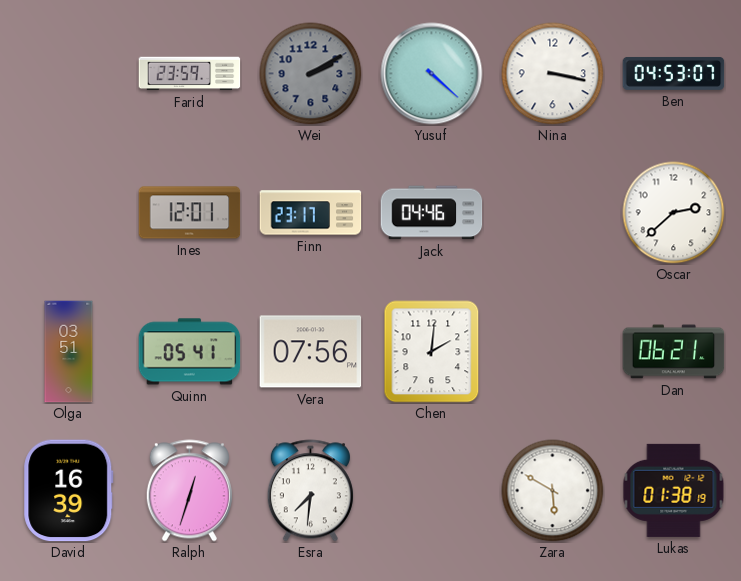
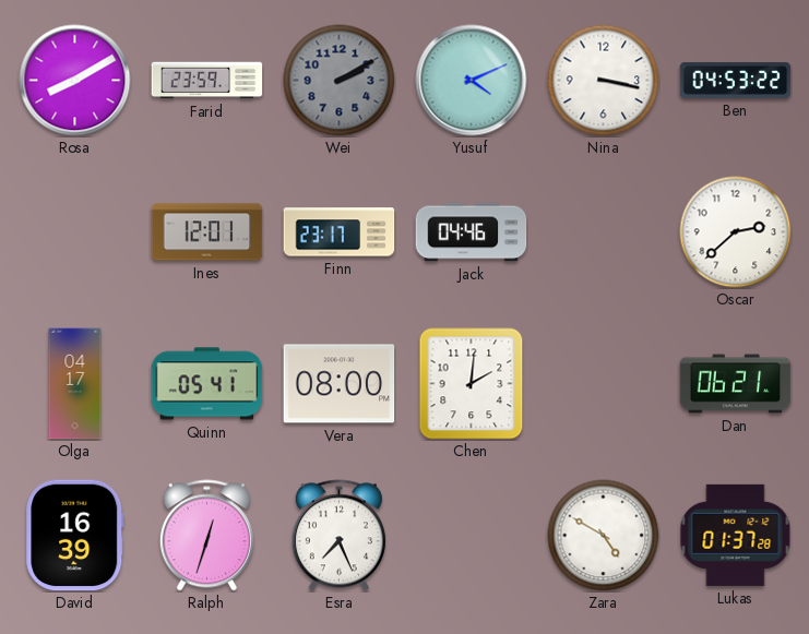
Rosa: none -> 8:10 (75, 81)
Yusuf: 4:22 -> 4:11 (472, 81)
Ben: 04:53:07 -> 04:53:22 (736, 81)
Olga: 03:51 -> 04:17 (75, 384)
Vera: 07:56 -> 08:00 (340, 384)
Esra: 7:31 -> 7:26 (338, 536)
Zara: 5:50 -> 4:50 (604, 536)
Lukas: 01:38 -> 01:37 (736, 535)
